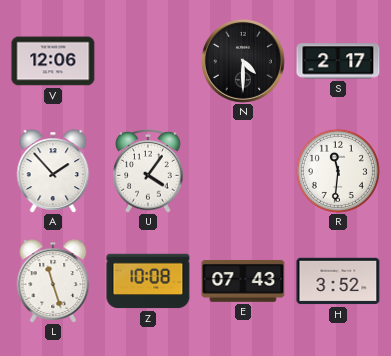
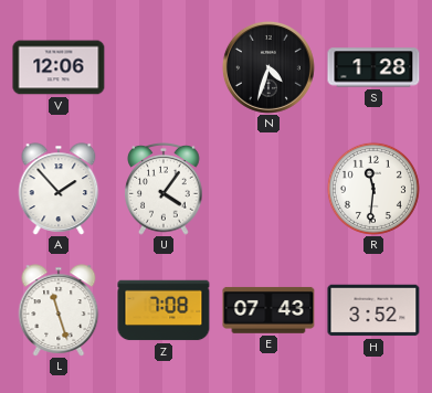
N: 4:30 -> 4:33 (268, 67)
S: 2:17 -> 1:28 (373, 67)
Z: 10:08 -> 7:08 (164, 310)
